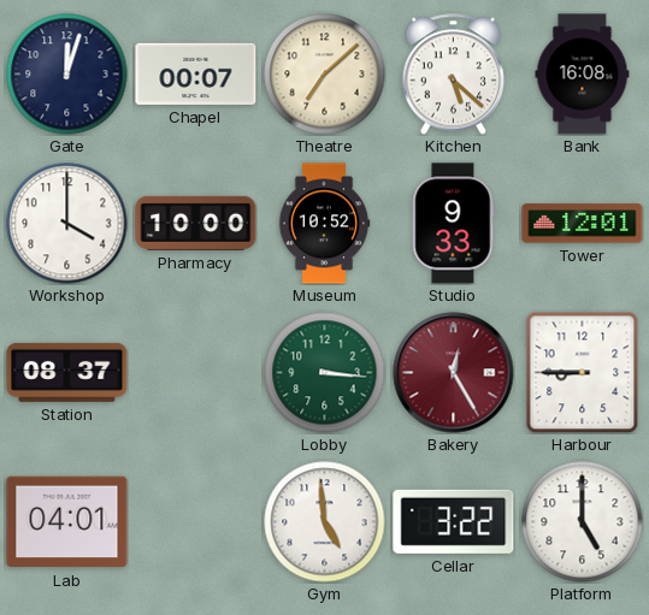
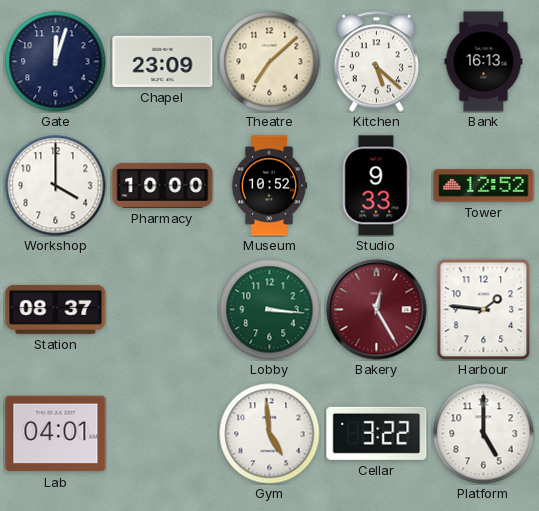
Chapel: 00:07 -> 23:09 (163, 61)
Bank: 16:08 -> 16:13 (484, 62)
Tower: 12:01 -> 12:52 (484, 186)
Harbour: 8:45 -> 1:46 (484, 309)
